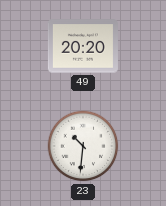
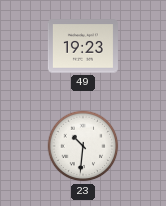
49: 20:20 -> 19:23 (83, 46)
